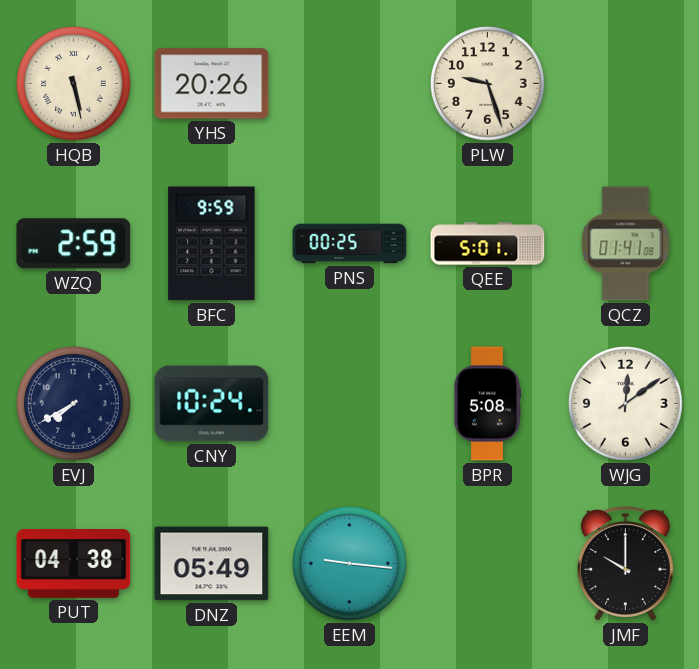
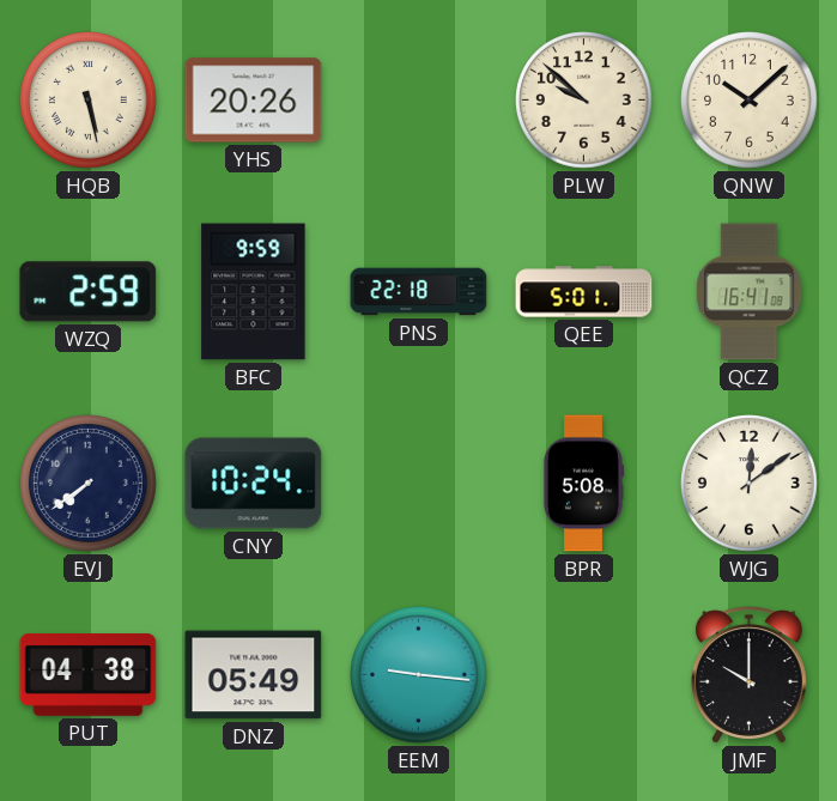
PLW: 9:27 -> 9:52 (584, 101)
QNW: none -> 10:08 (750, 101)
PNS: 00:25 -> 22:18 (419, 292)
QCZ: 01:41 -> 16:41 (750, 292)
EVJ: 7:40 -> 7:39 (89, 484)
